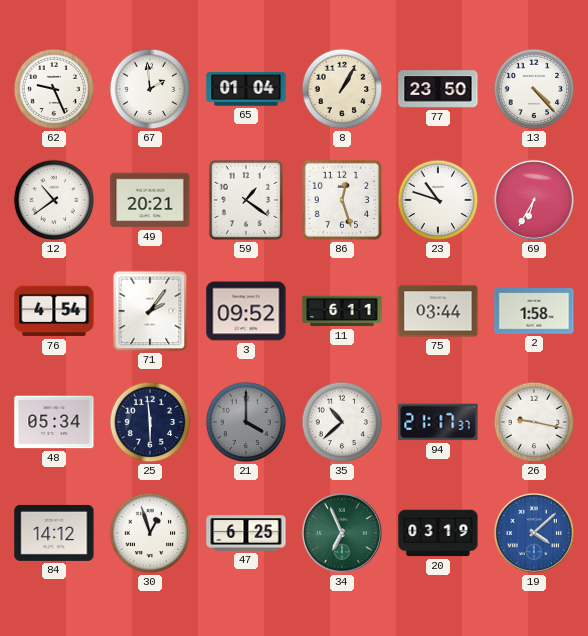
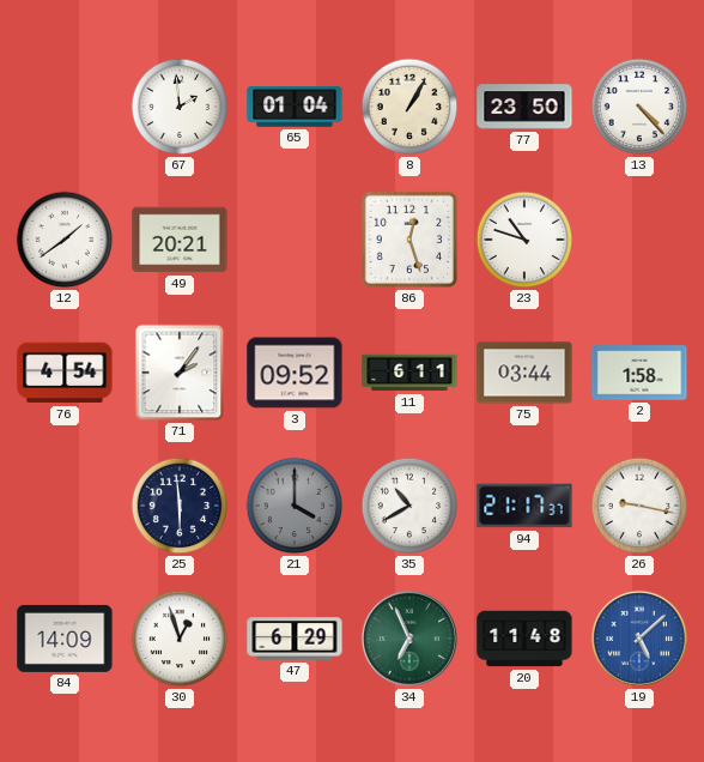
62: 9:26 -> none (54, 89)
12: 10:39 -> 1:39 (65, 240)
59: 1:21 -> none (246, 200)
69: 6:35 -> none (534, 200)
48: 05:34 -> none (54, 422)
35: 10:38 -> 10:40 (409, 506)
84: 14:12 -> 14:09 (65, 639)
47: 6:25 -> 6:29 (295, 639)
20: 03:19 -> 11:48 (524, 639)
19: 4:08 -> 5:08 (639, 639)
